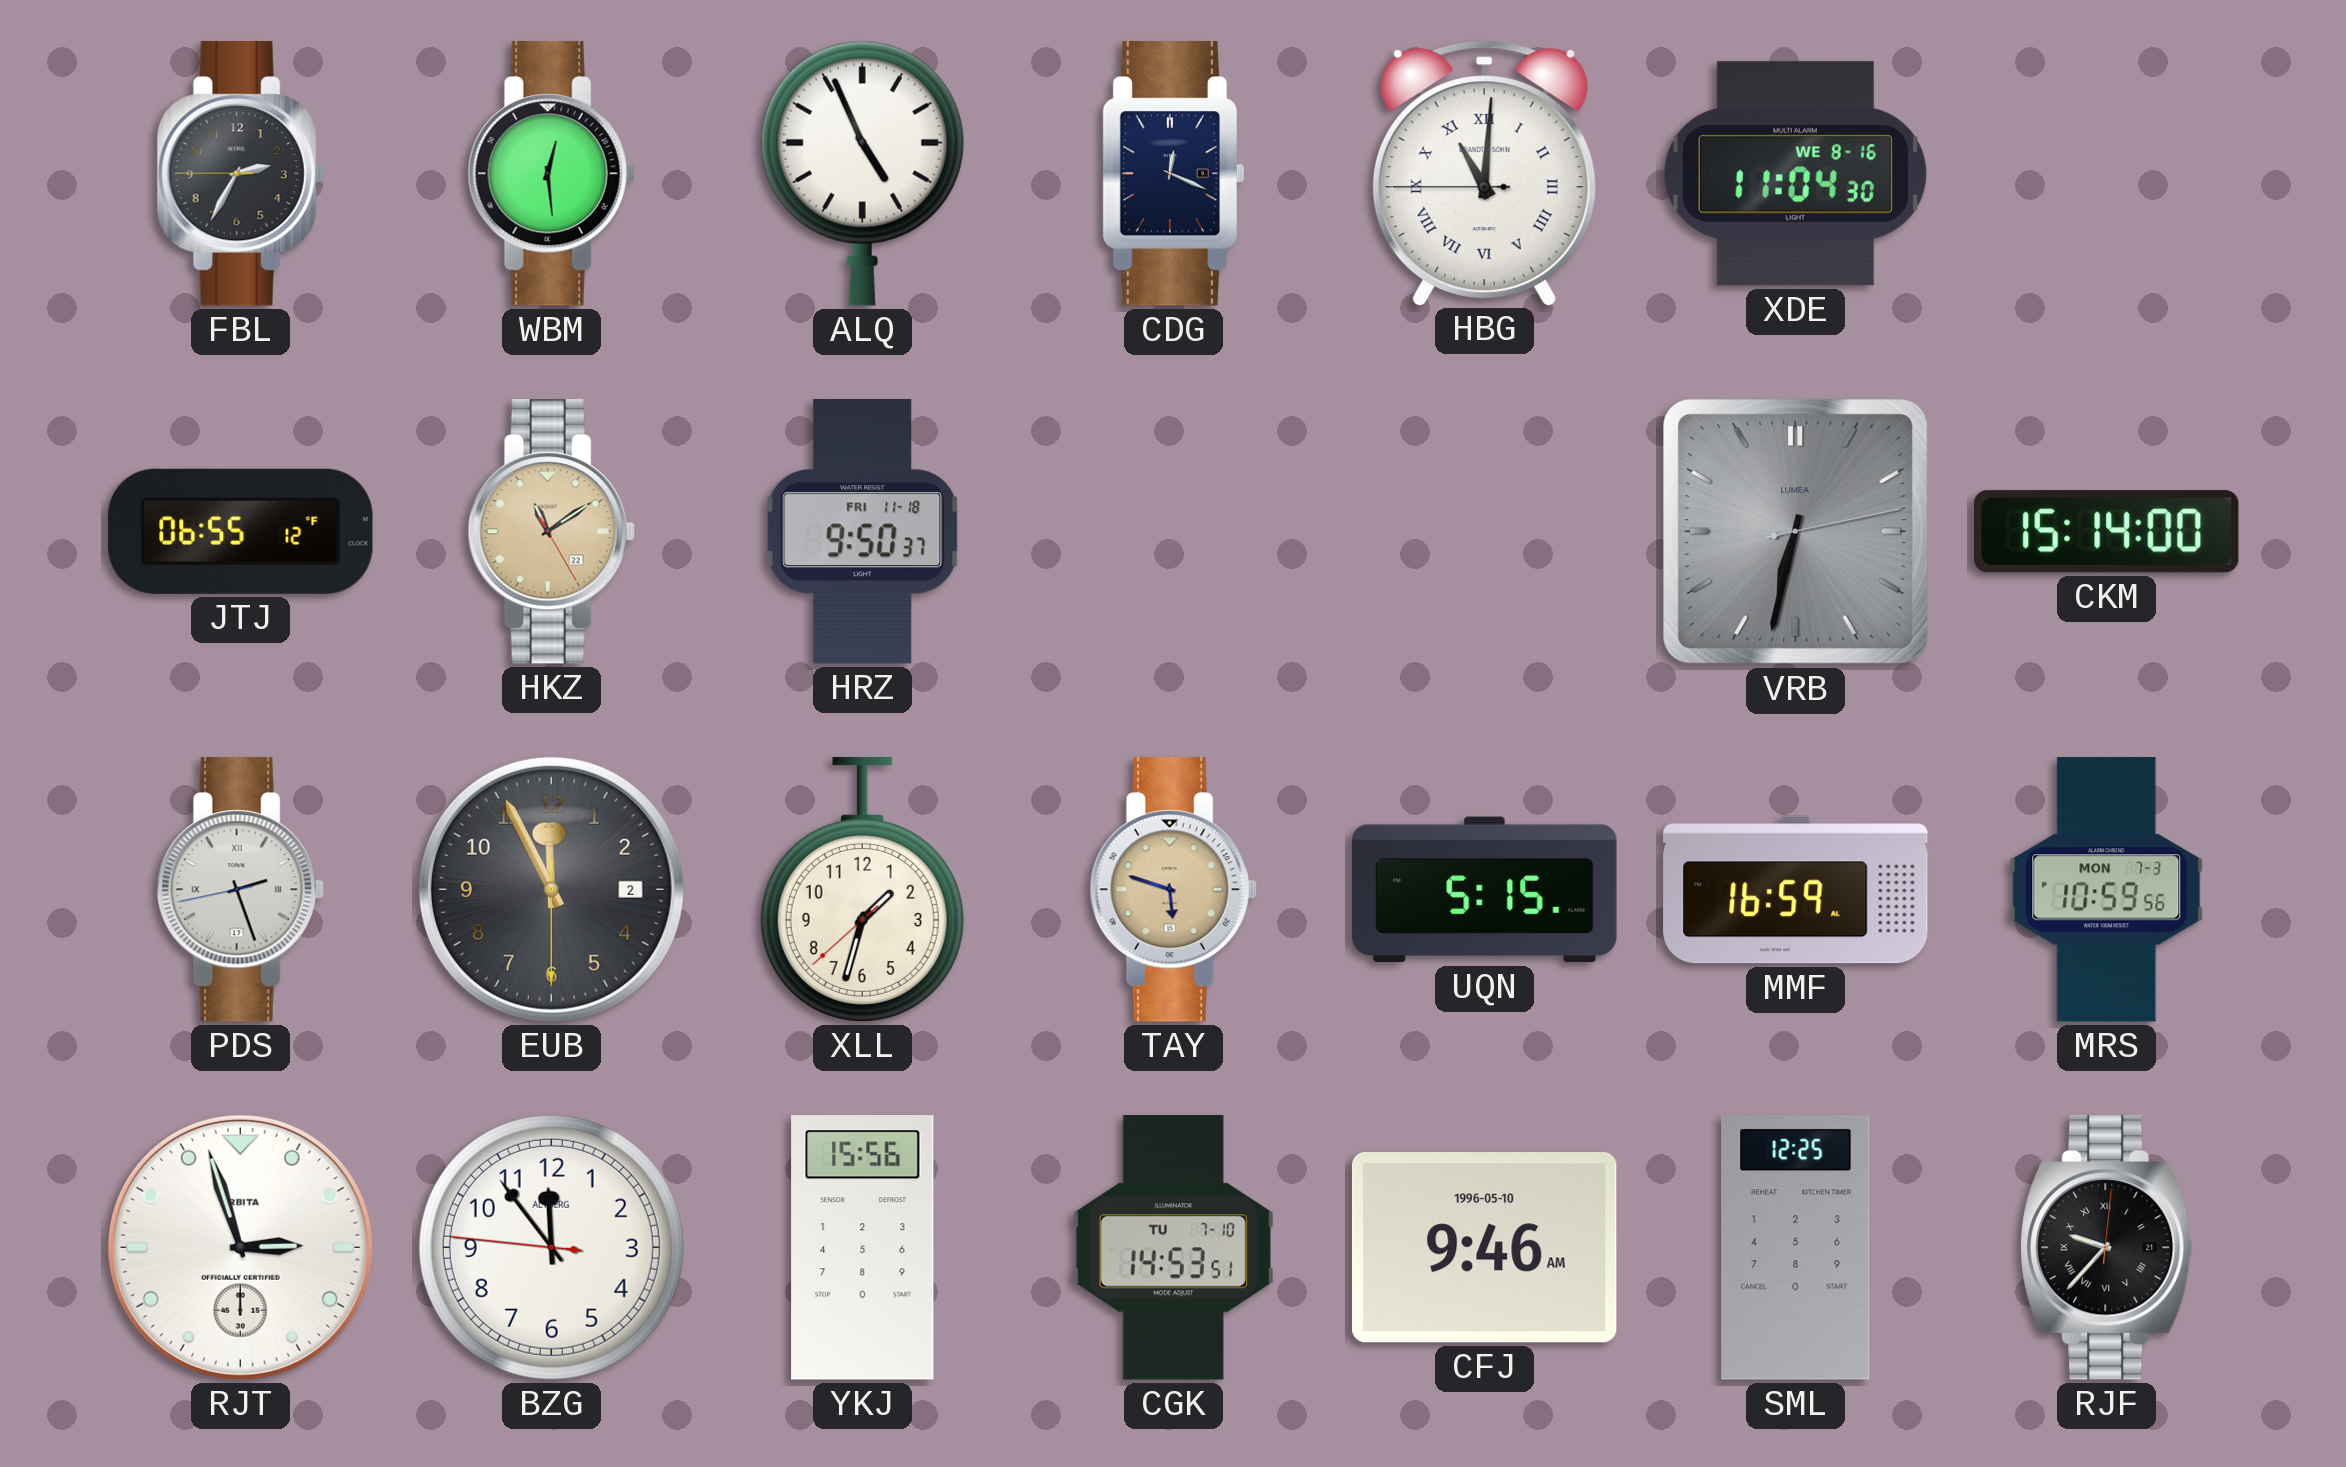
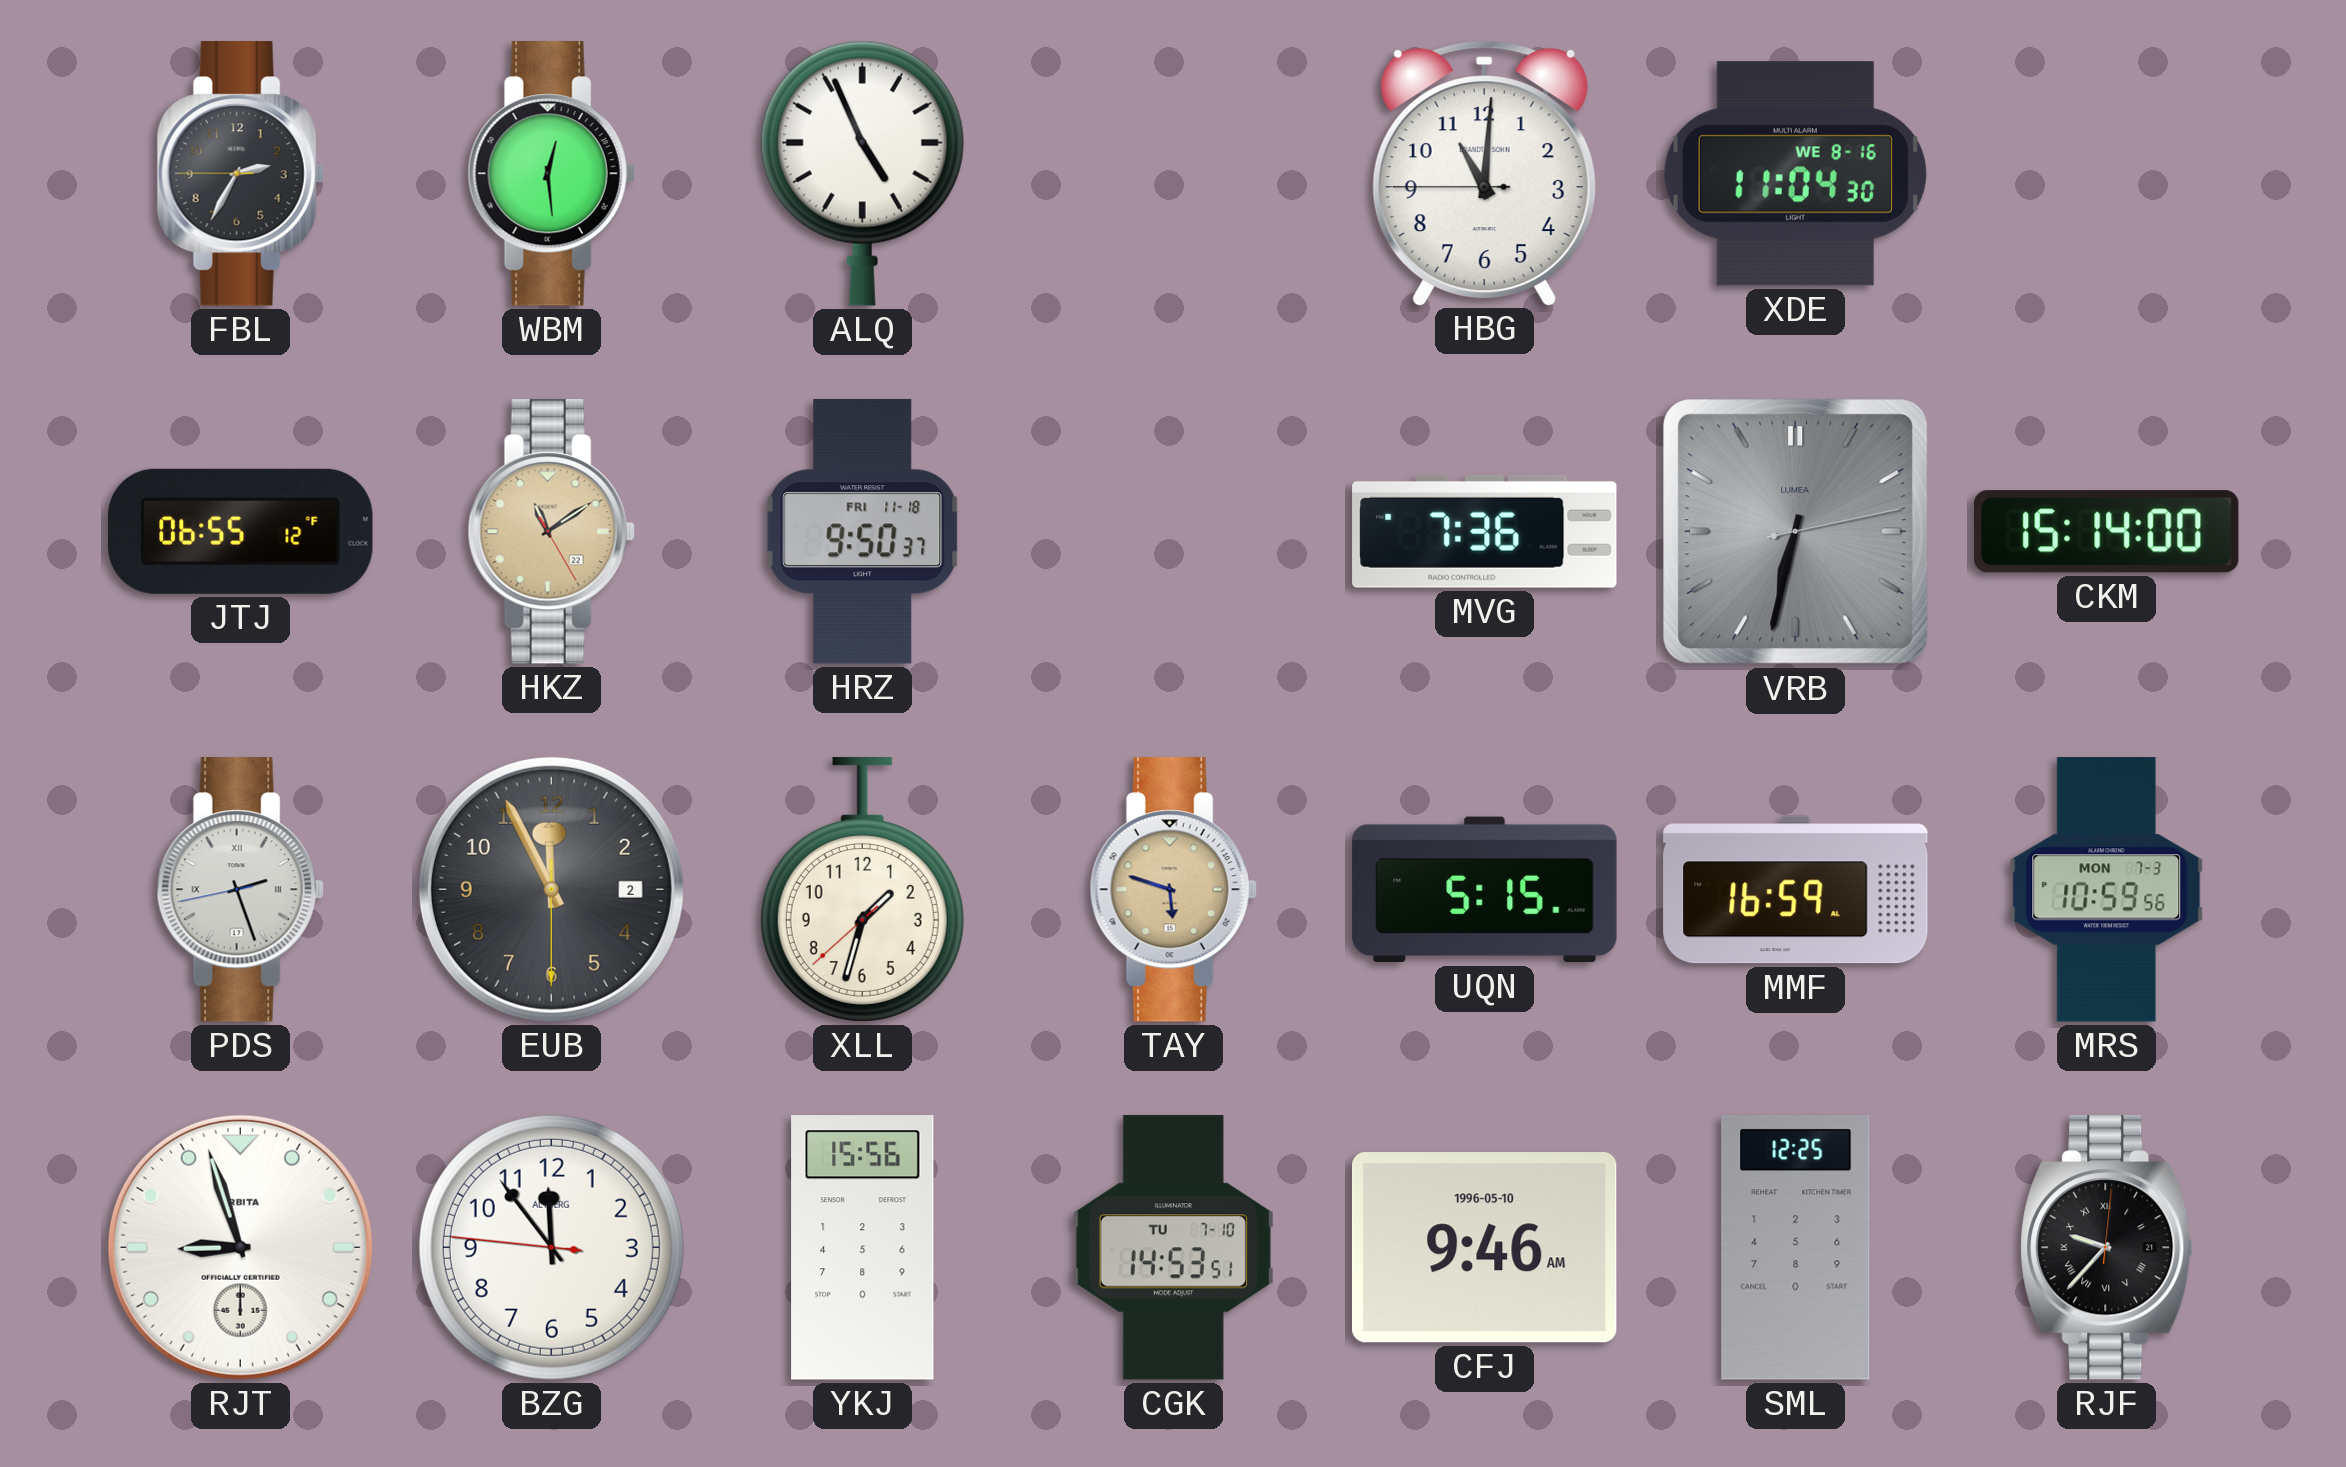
CDG: 12:19 -> none (1172, 174)
HBG numerals: Roman -> Arabic (1484, 173)
MVG: none -> 7:36 (1485, 531)
RJT: 2:57 -> 8:57 (240, 1247)
